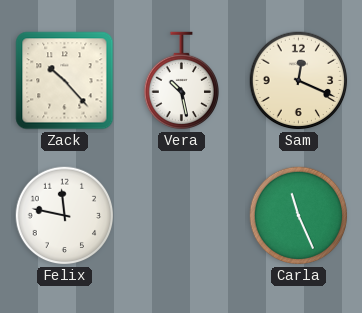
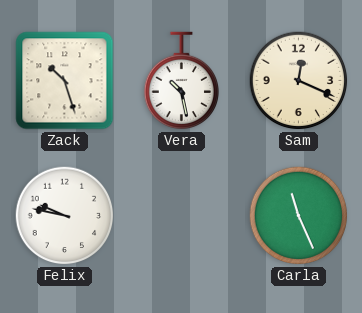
Zack: 10:23 -> 10:27 (65, 81)
Felix: 11:47 -> 9:47 (65, 216)
